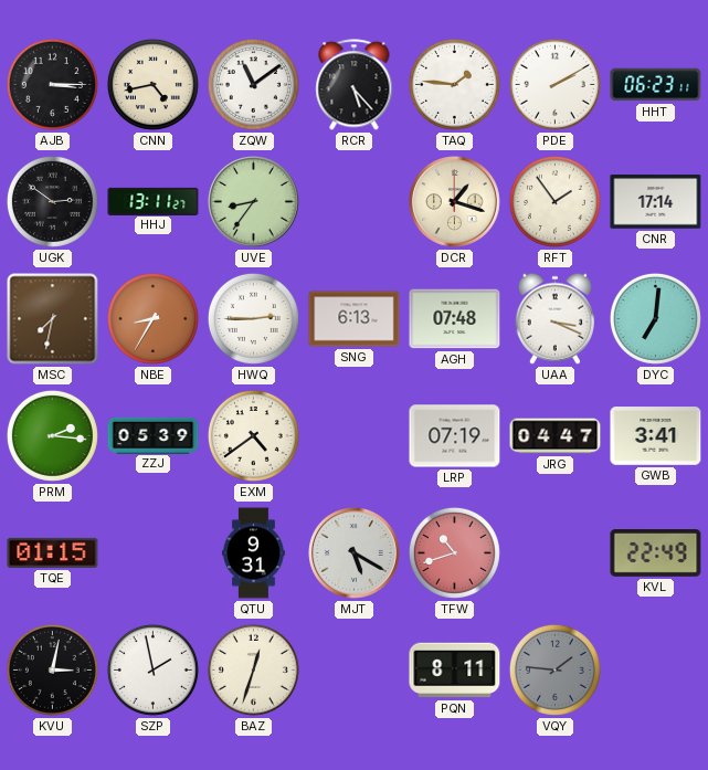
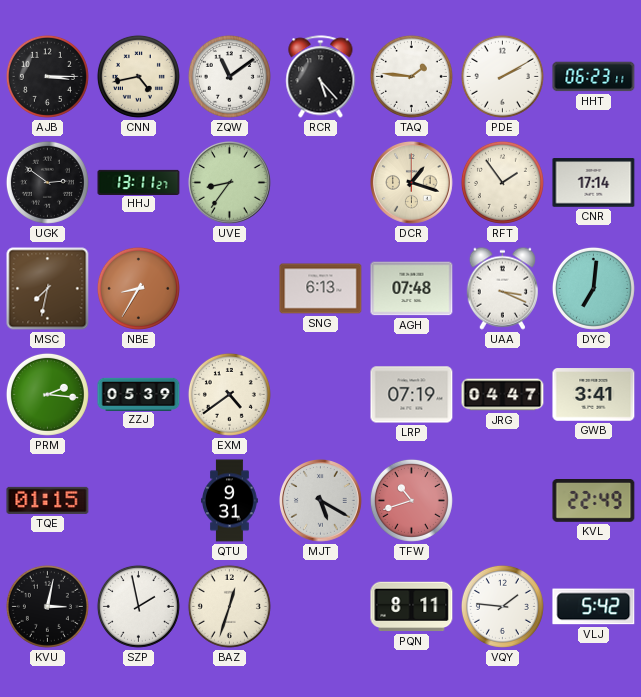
HWQ: 2:45 -> none (253, 318)
VQY dial: grey -> white (502, 606)
VLJ: none -> 5:42 (594, 607)
